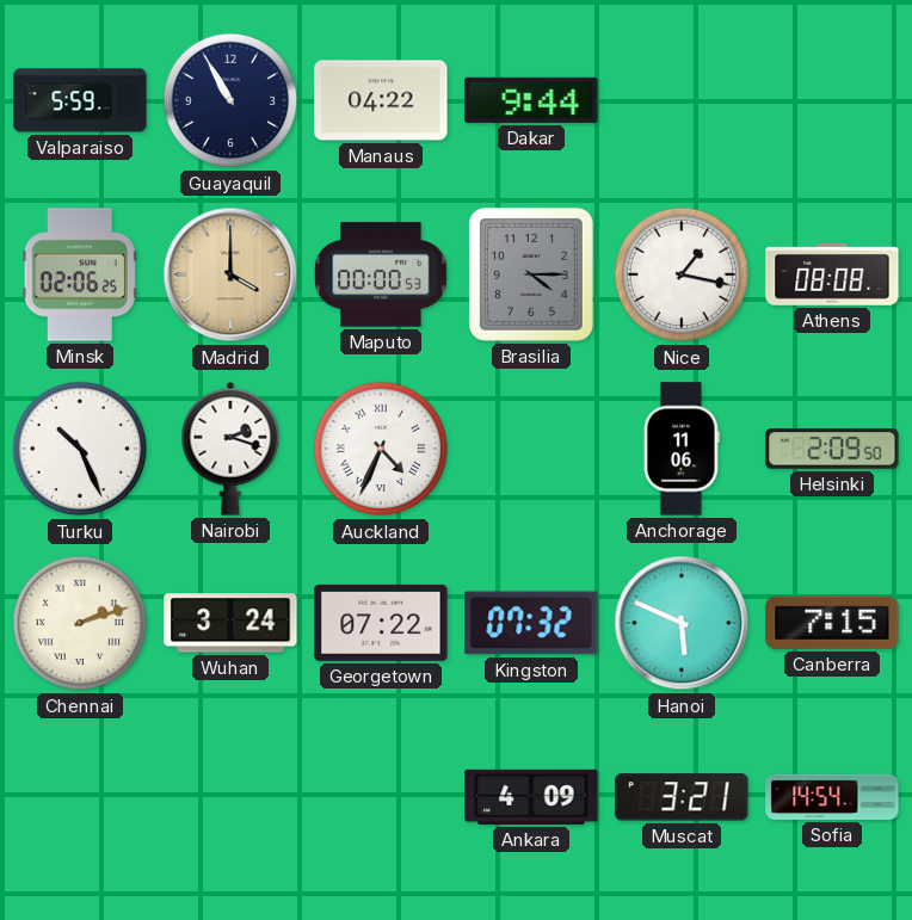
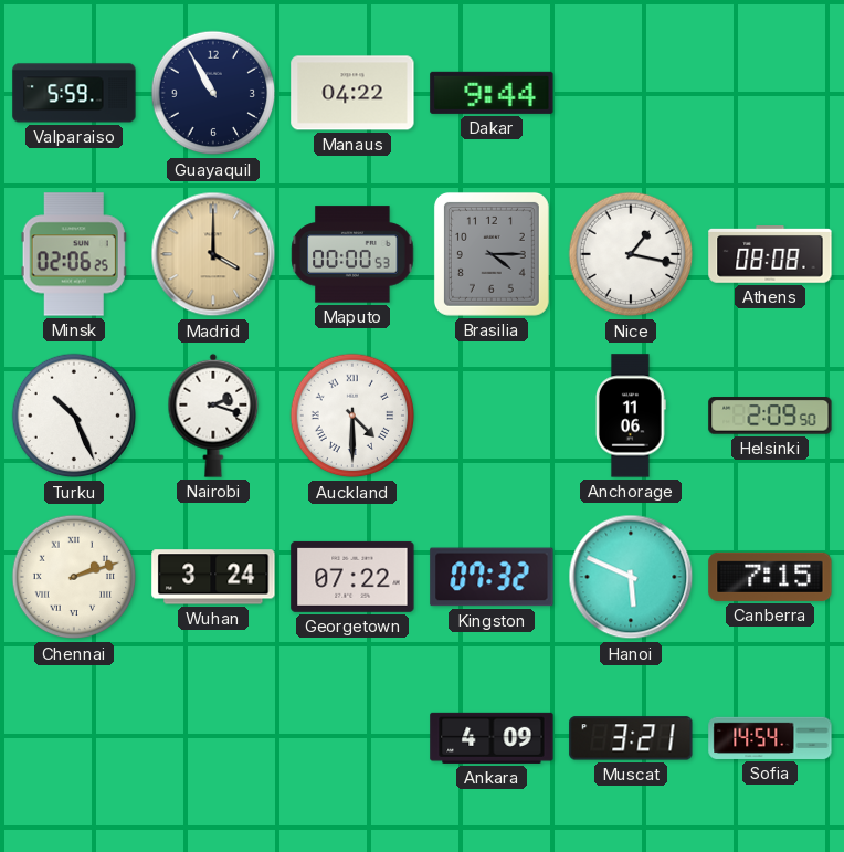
Auckland: 4:34 -> 4:30 (352, 416)
